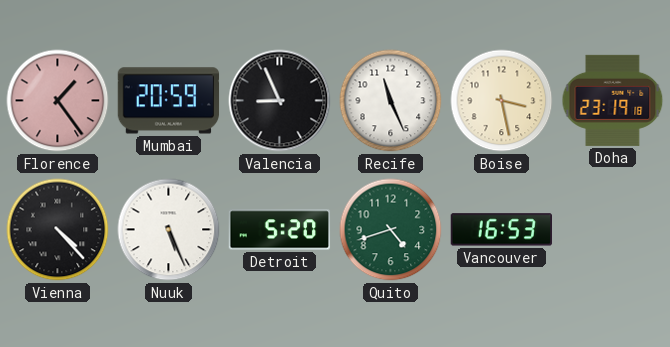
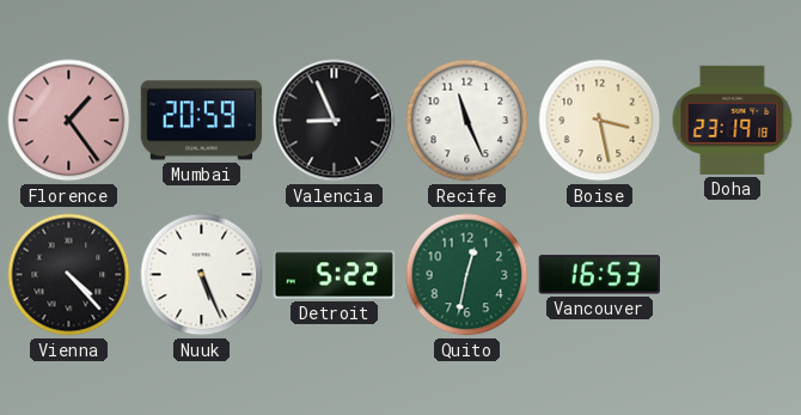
Detroit: 5:20 -> 5:22 (335, 275)
Quito: 4:42 -> 12:32 (467, 275)
